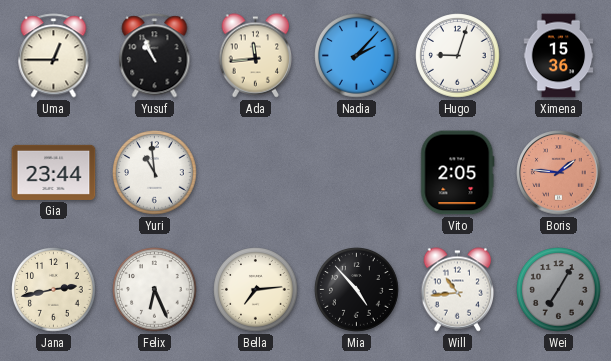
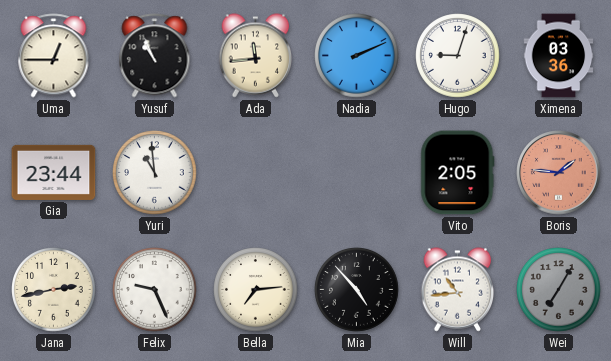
Nadia: 2:07 -> 2:11 (357, 56)
Ximena: 15:36 -> 03:36 (559, 56)
Felix: 6:26 -> 9:26 (155, 290)
